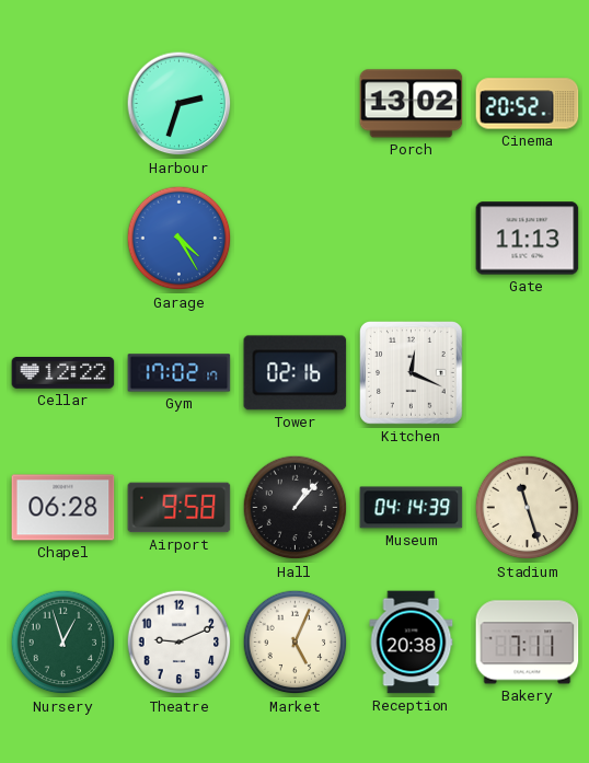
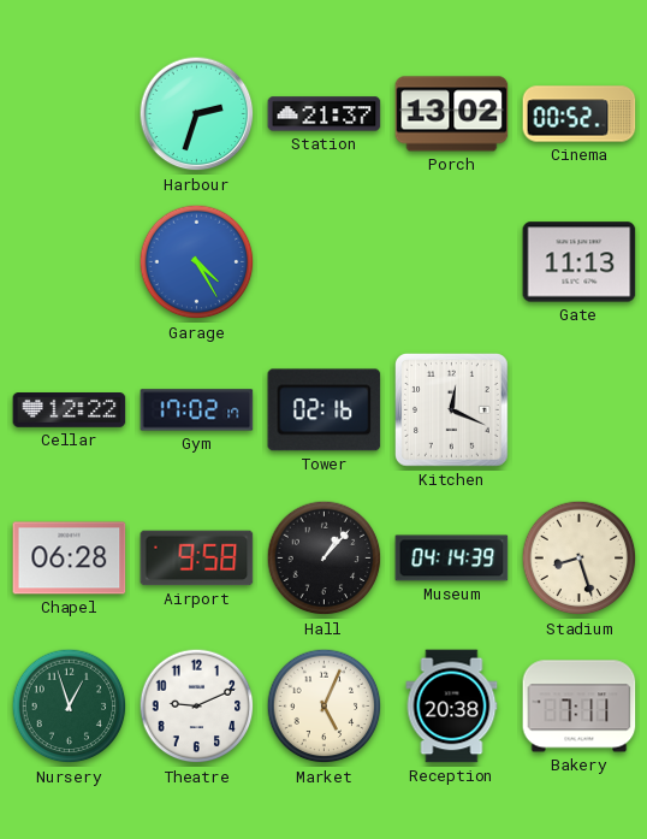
Station: none -> 21:37 (325, 114)
Cinema: 20:52 -> 00:52 (580, 114)
Stadium: 11:27 -> 8:27 (580, 559)
